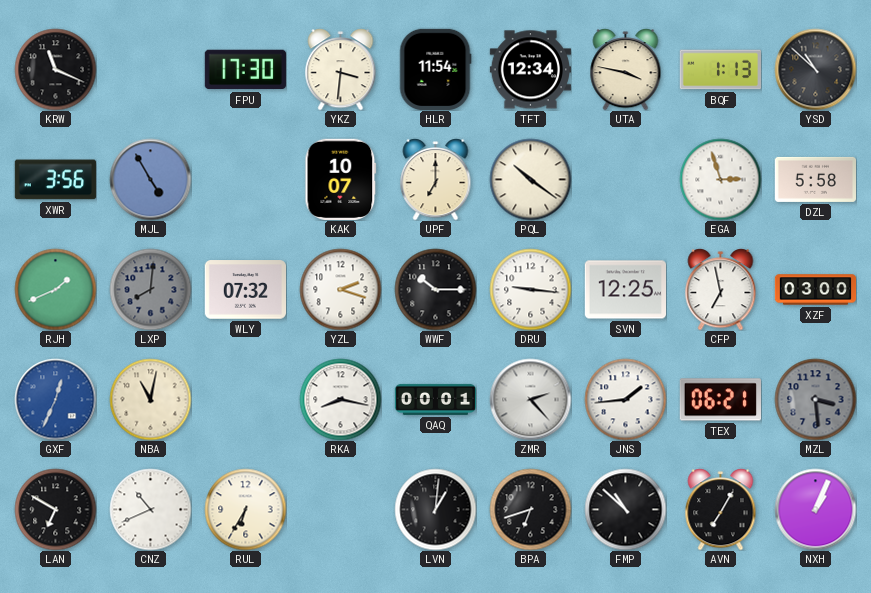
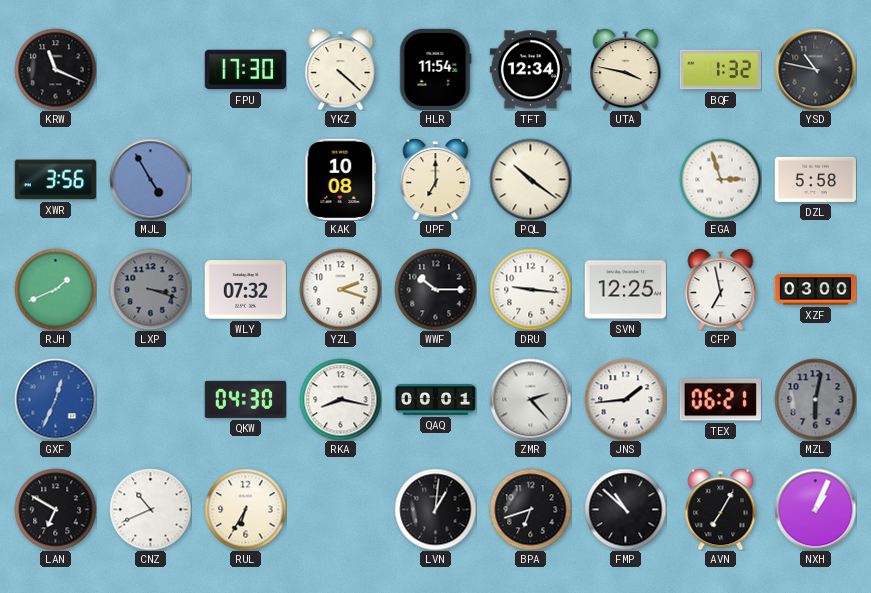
YKZ: 3:31 -> 4:22 (341, 69)
BQF: 1:13 -> 1:32 (720, 70)
YSD: 10:52 -> 10:47 (815, 69)
KAK: 10:07 -> 10:08 (341, 179)
LXP: 8:01 -> 3:18 (150, 289)
NBA: 11:02 -> none (150, 399)
QKW: none -> 04:30 (245, 399)
MZL: 3:29 -> 6:02 (815, 399)
